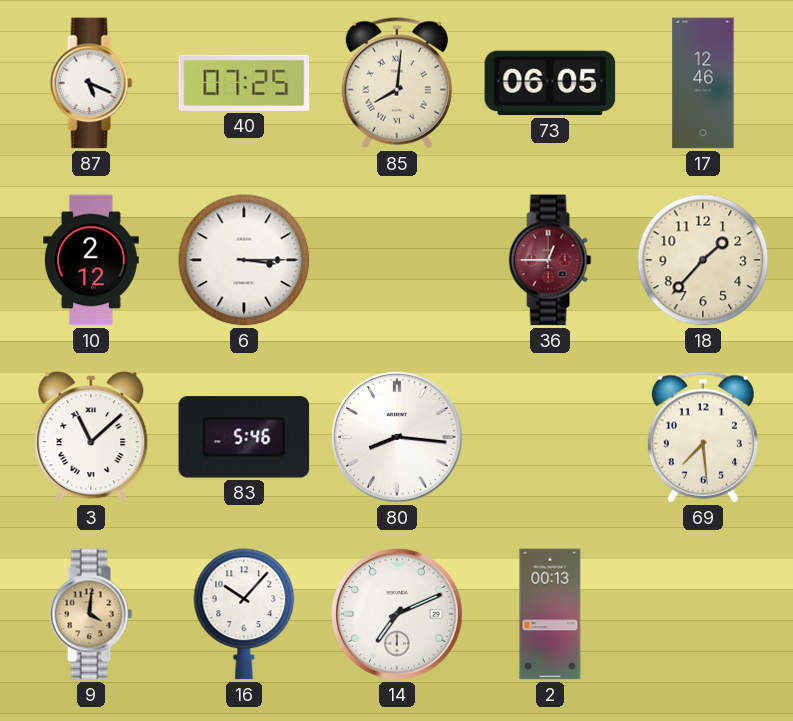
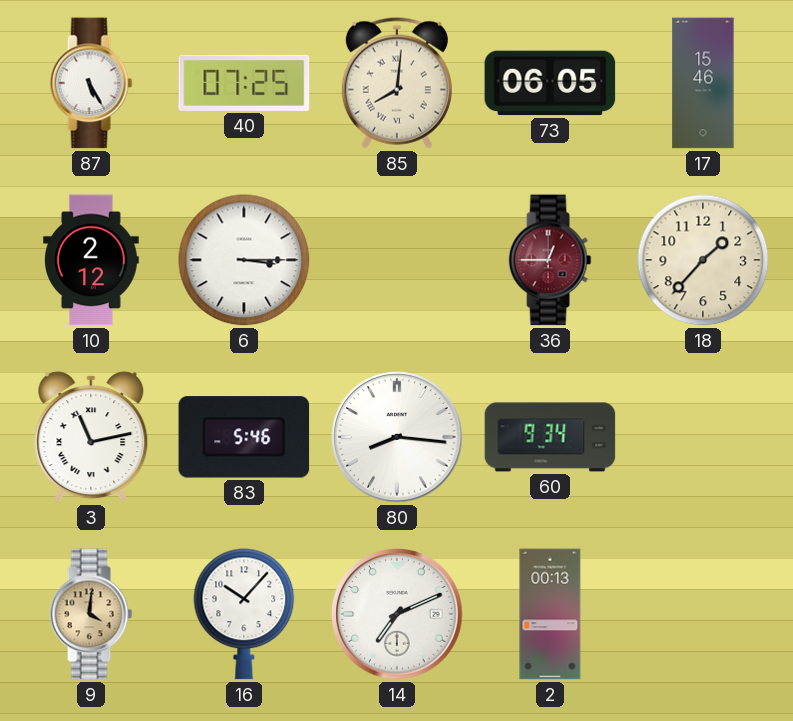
87: 5:19 -> 5:25 (91, 83)
17: 12:46 -> 15:46 (703, 83)
3: 11:08 -> 11:13 (91, 437)
60: none -> 9:34 (550, 437)
69: 7:29 -> none (703, 437)
